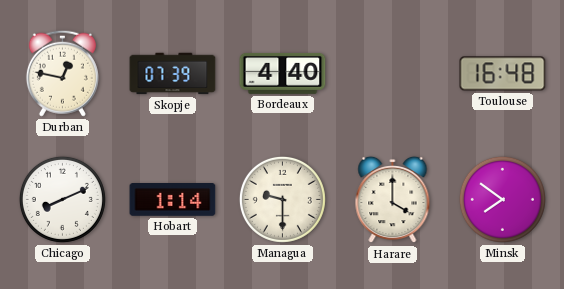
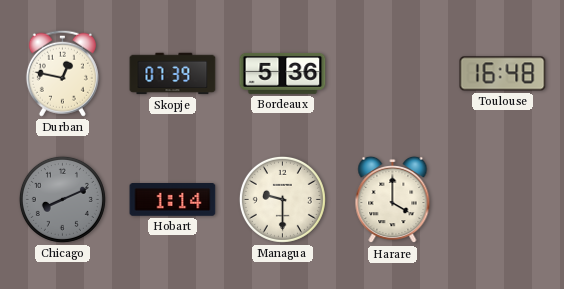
Bordeaux: 4:40 -> 5:36 (283, 73)
Chicago dial: white -> grey (62, 199)
Minsk: 7:51 -> none (502, 199)
